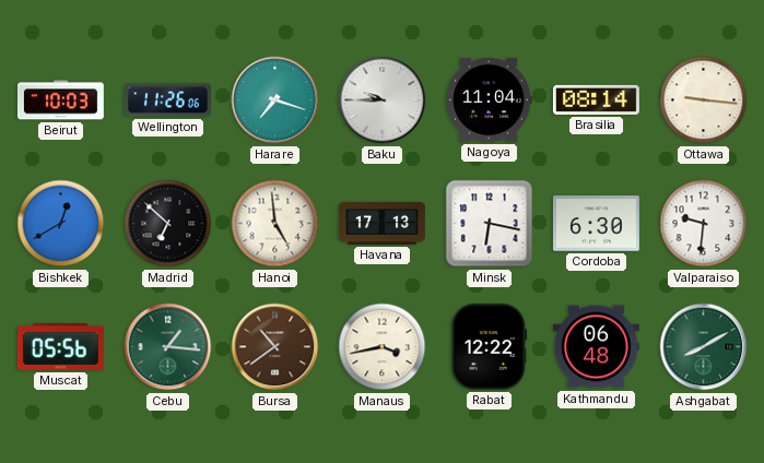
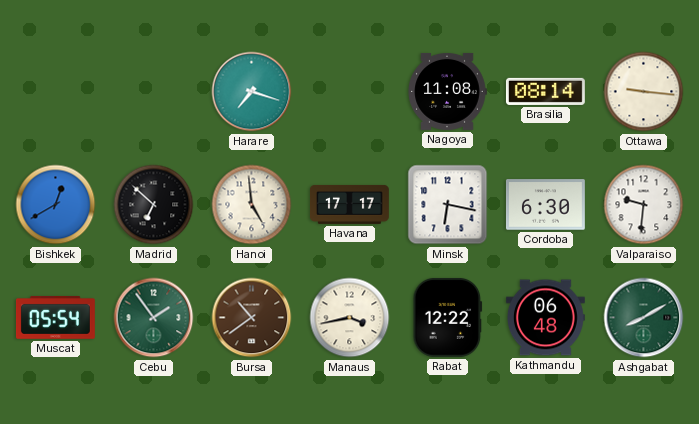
Beirut: 10:03 -> none (60, 100)
Wellington: 11:26 -> none (167, 100)
Baku: 9:45 -> none (383, 100)
Nagoya: 11:04 -> 11:08 (447, 91)
Havana: 17:13 -> 17:17 (349, 204)
Muscat: 05:56 -> 05:54 (55, 317)
Cebu: 1:16 -> 1:54 (154, 318)
